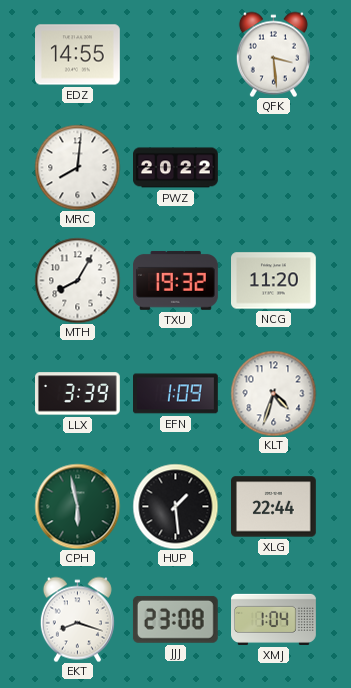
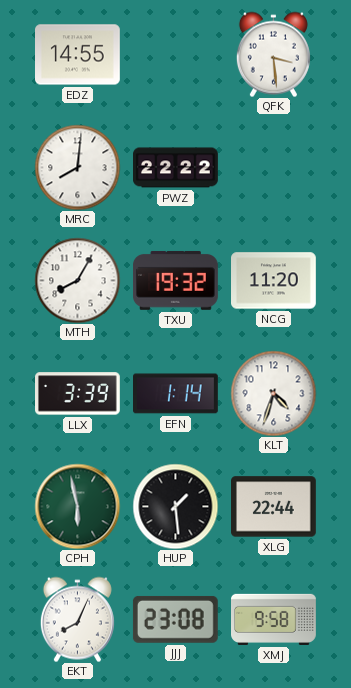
PWZ: 20:22 -> 22:22 (176, 168)
EFN: 1:09 -> 1:14 (176, 394)
EKT: 8:18 -> 8:04 (77, 619)
XMJ: 1:04 -> 9:58 (274, 619)
